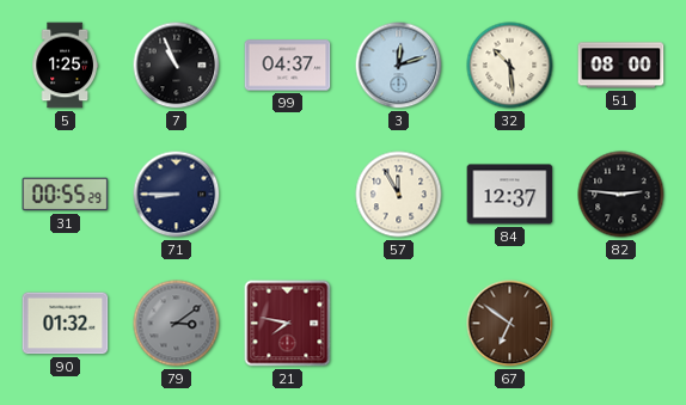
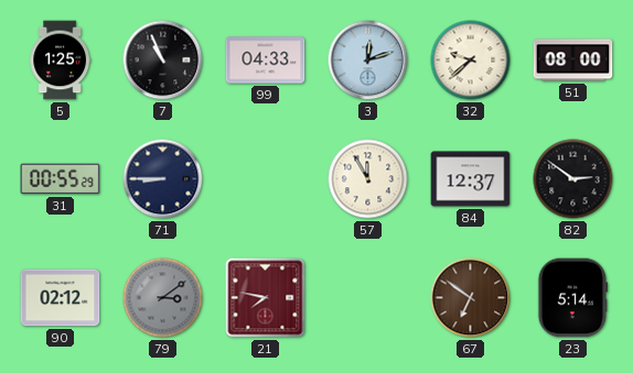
99: 04:37 -> 04:33 (266, 61)
32: 10:29 -> 9:38 (471, 61)
82: 2:46 -> 2:51 (573, 179)
90: 01:32 -> 02:12 (61, 298)
23: none -> 5:14 (573, 298)
